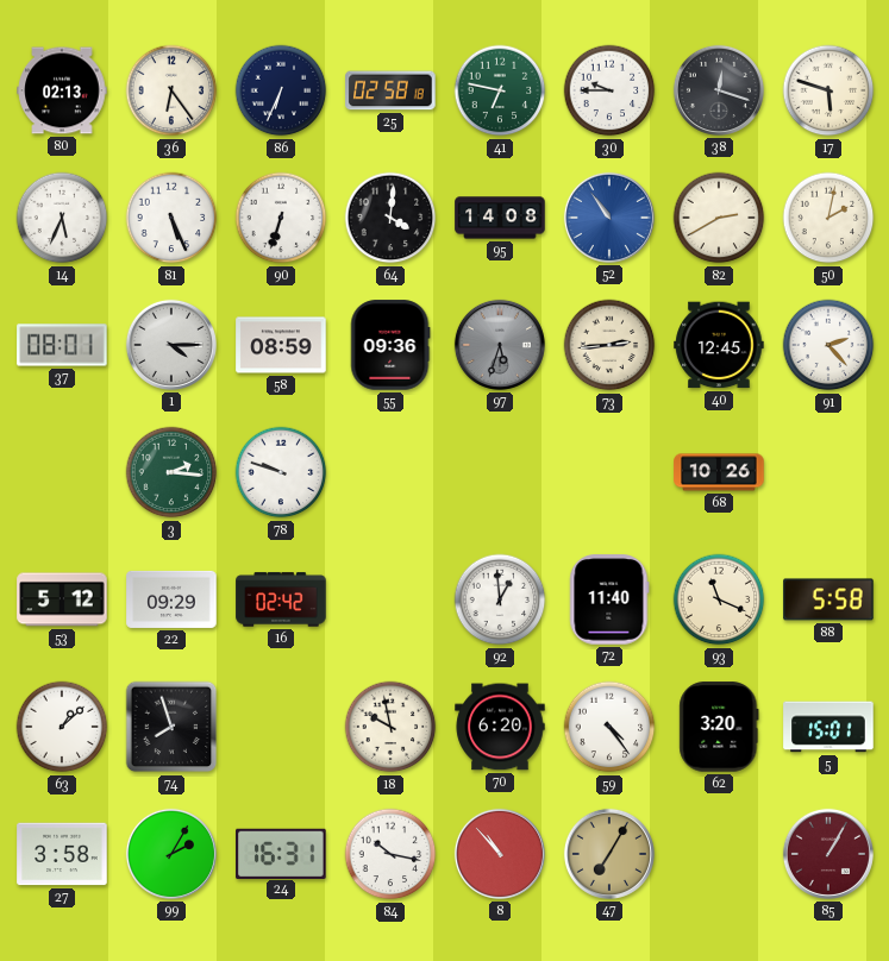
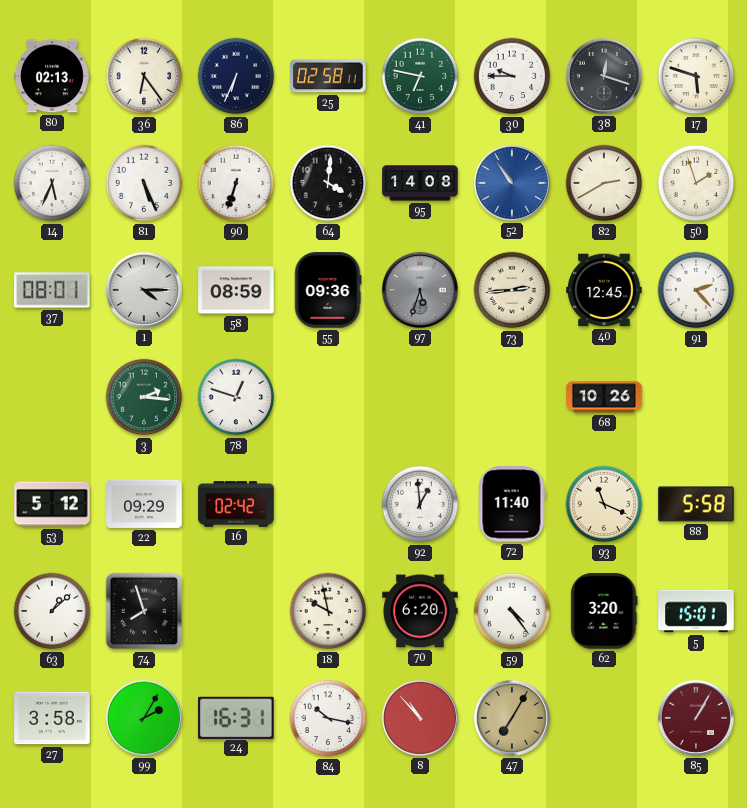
25: 02:58:18 -> 02:58:11 (328, 76)
50: 2:02 -> 1:57 (696, 183)
78: 9:48 -> 12:48 (236, 397)
